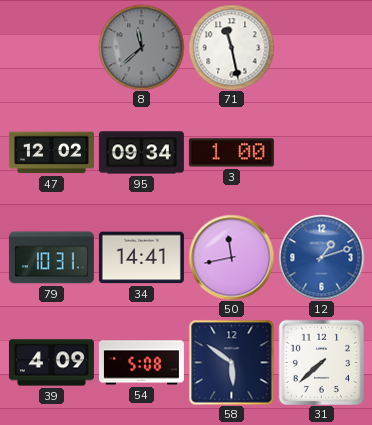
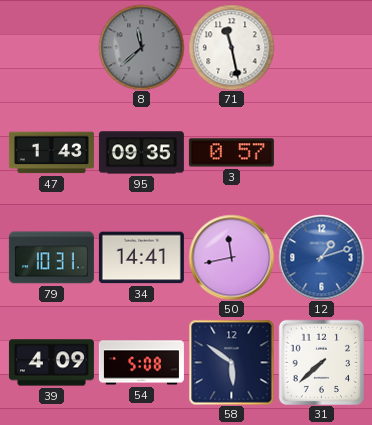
47: 12:02 -> 1:43 (51, 153)
95: 09:34 -> 09:35 (141, 153)
3: 1:00 -> 0:57 (231, 153)
